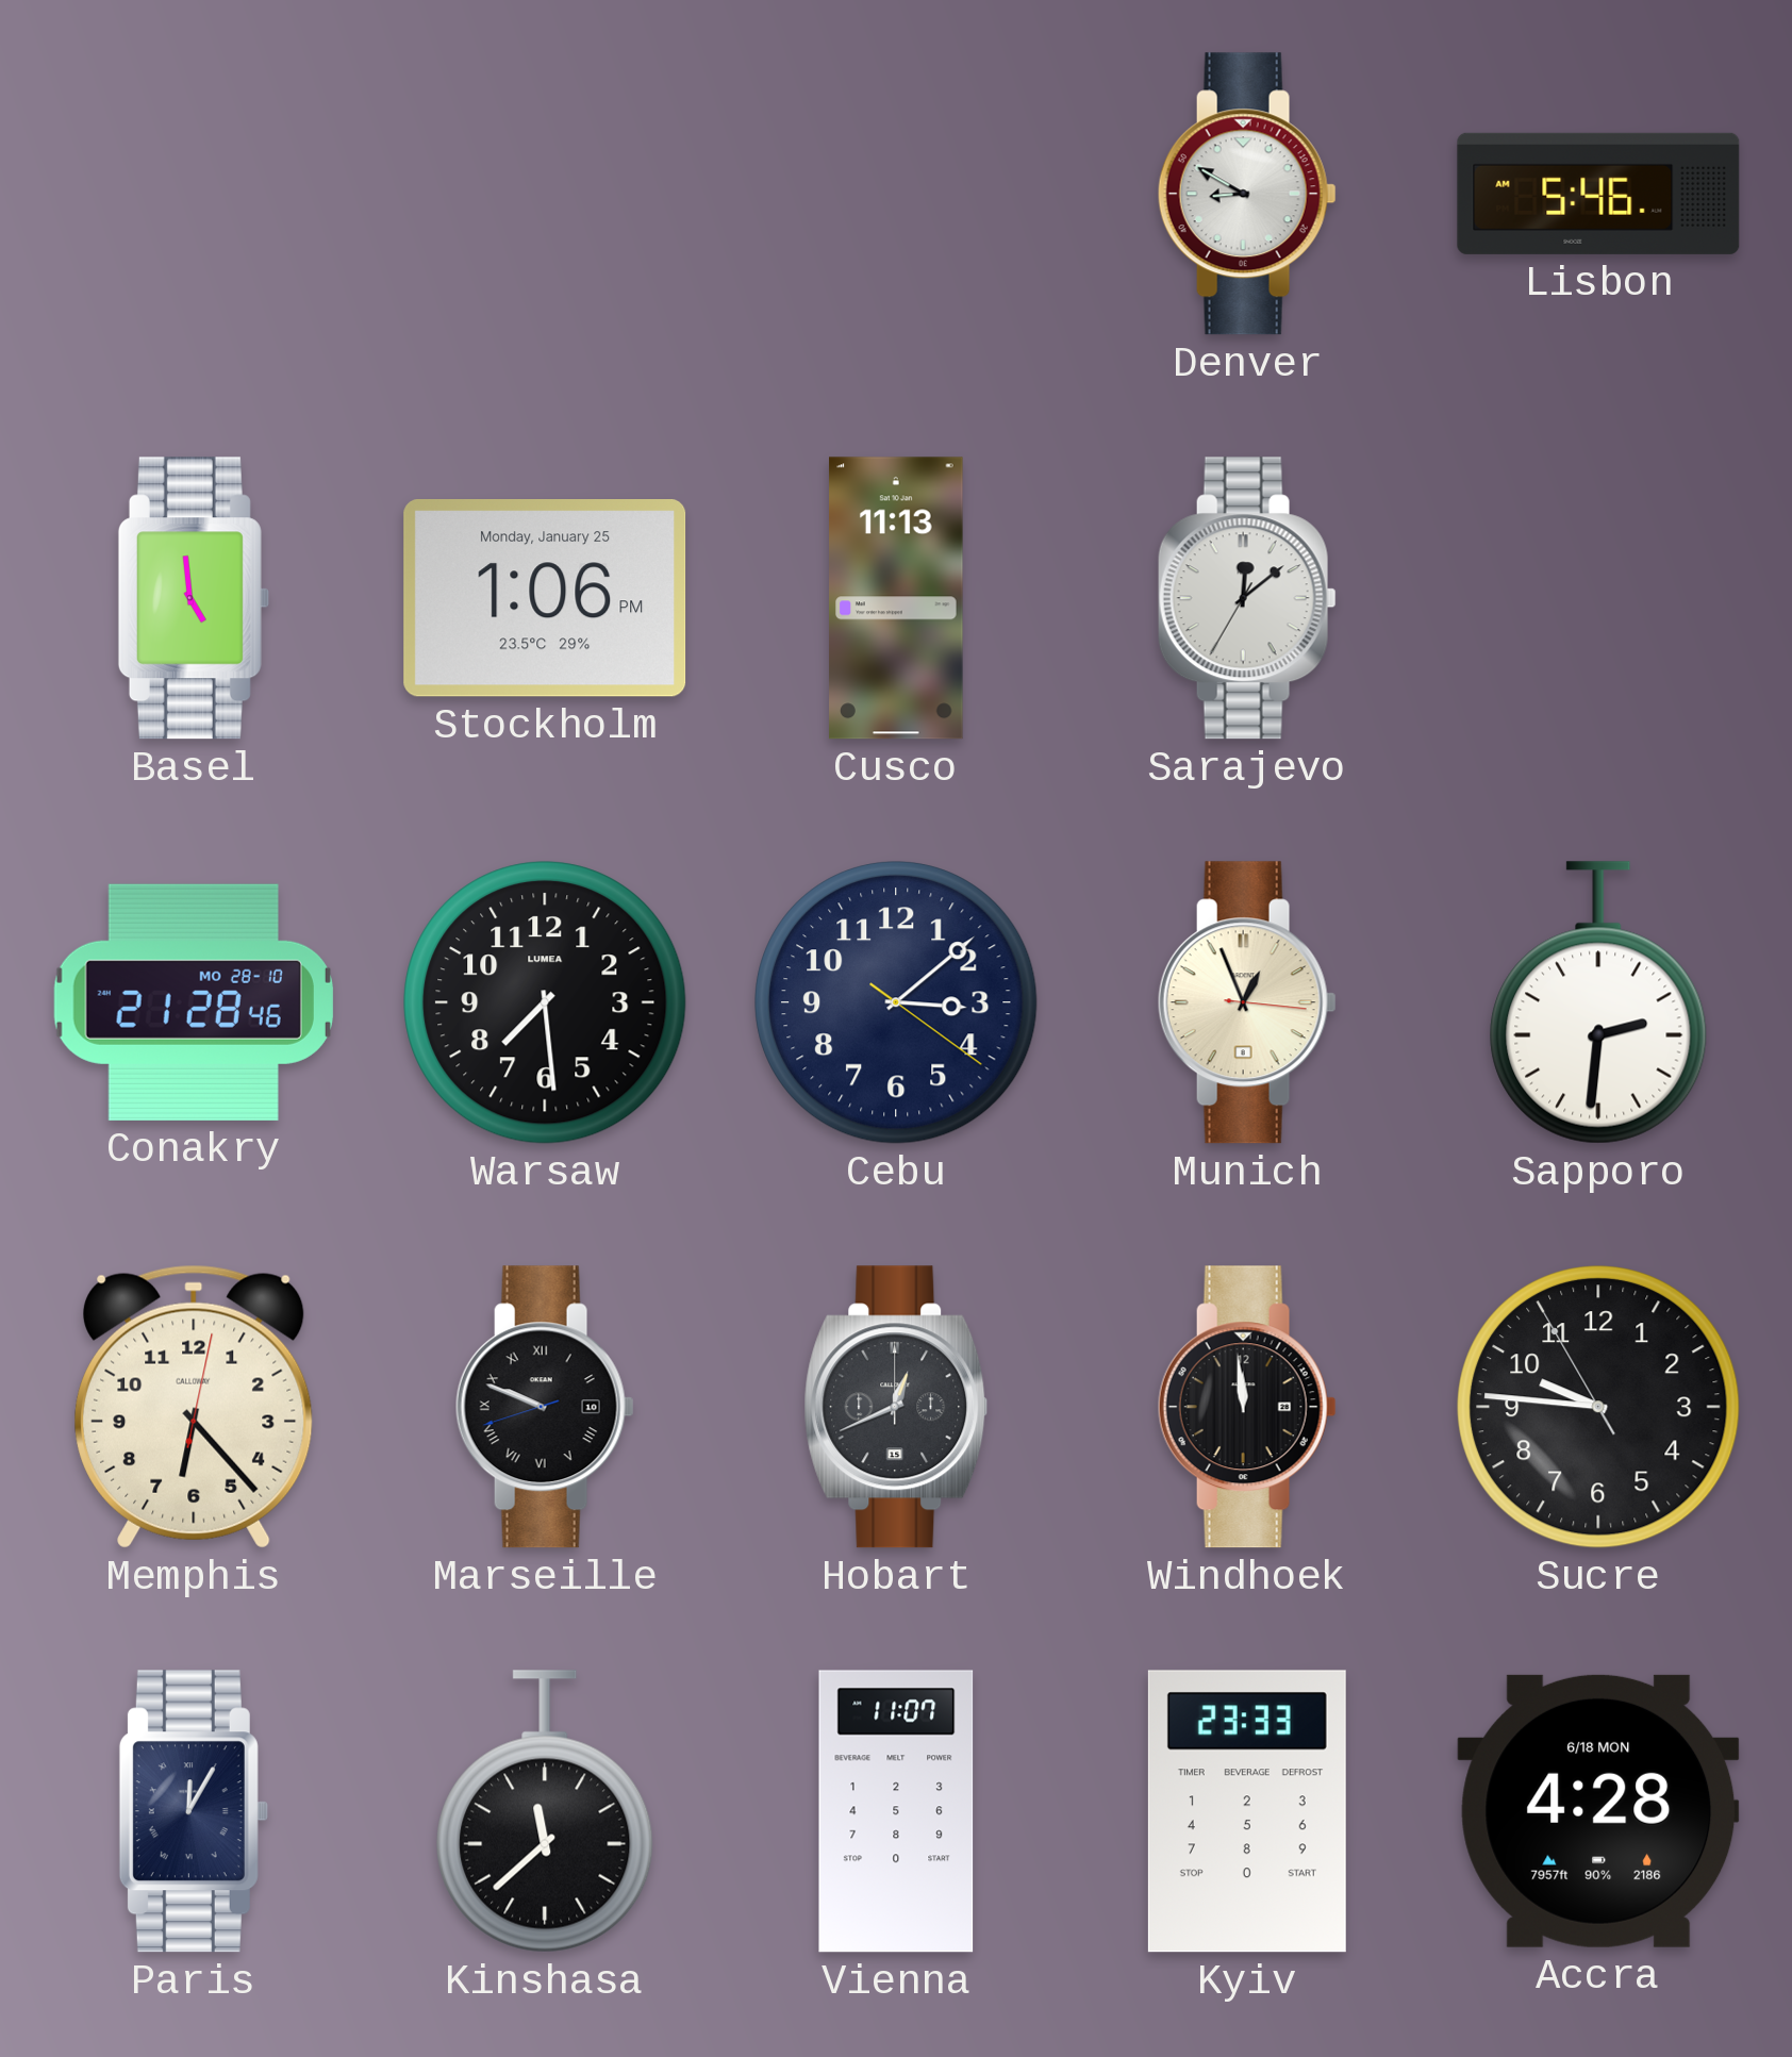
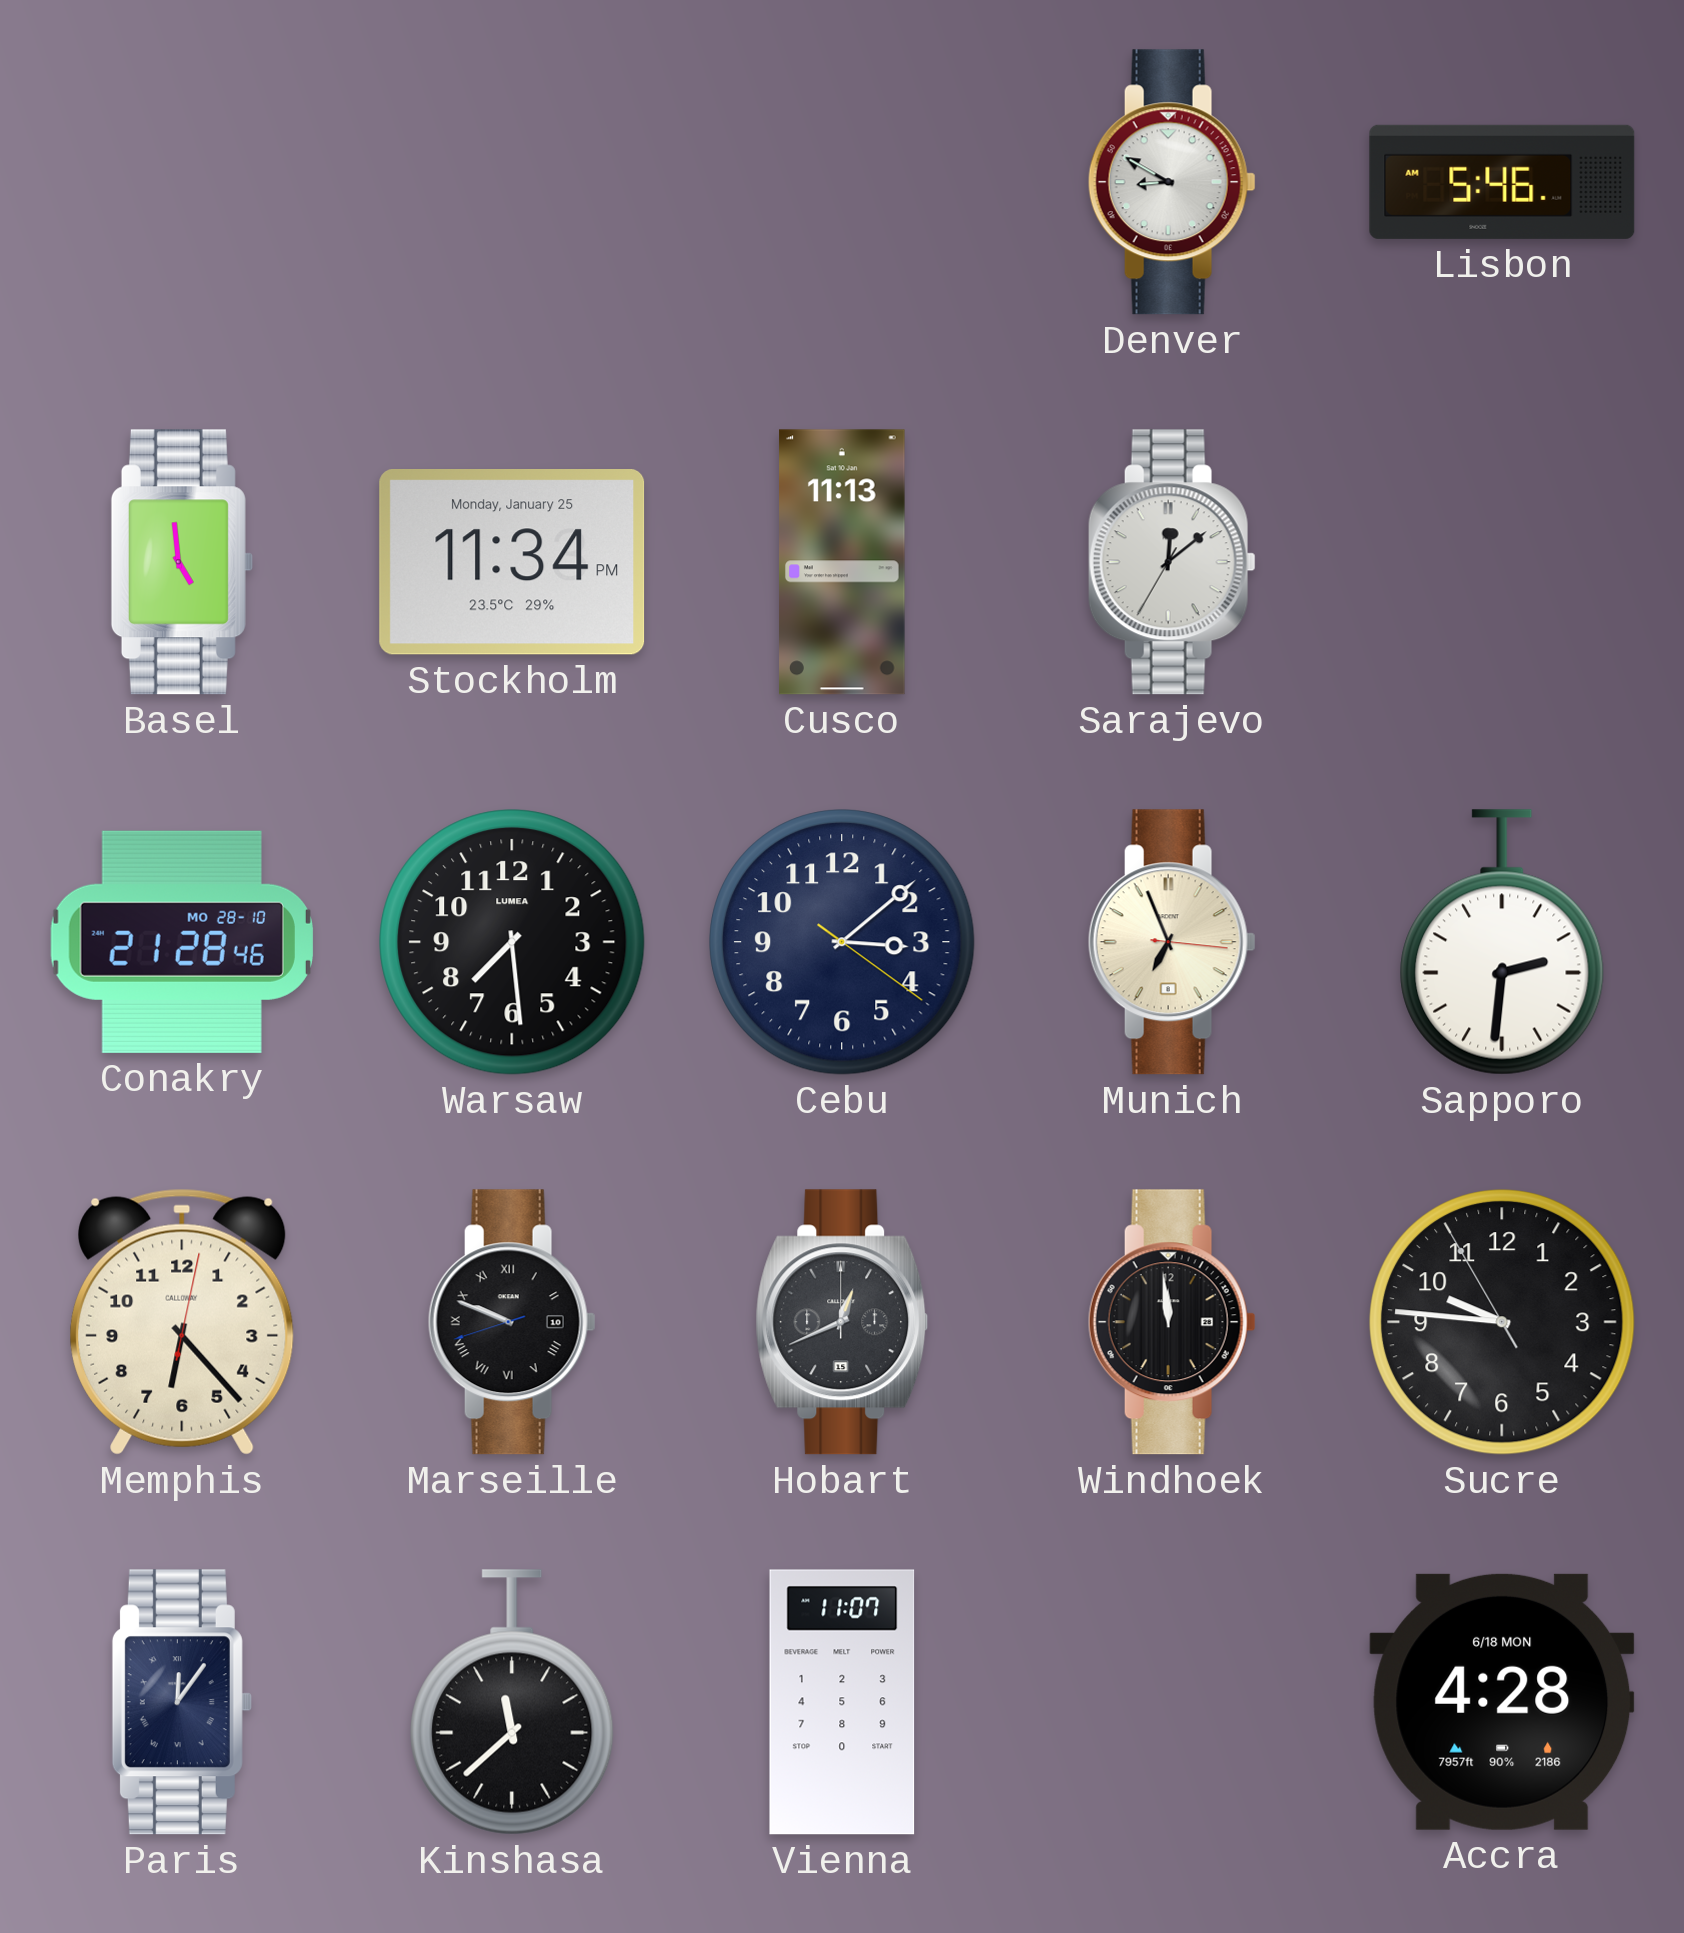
Stockholm: 1:06 -> 11:34 (512, 563)
Munich: 12:56 -> 6:56 (1172, 942)
Paris: 12:05 -> 12:06 (182, 1702)
Kyiv: 23:33 -> none (1247, 1811)
